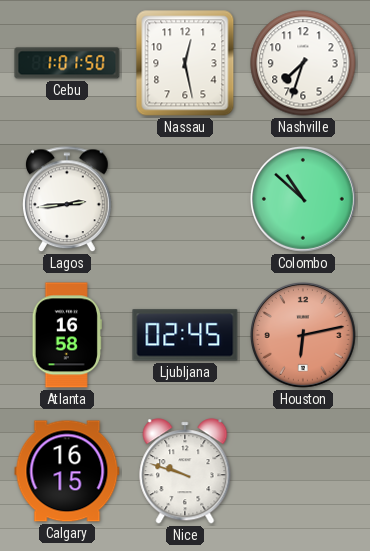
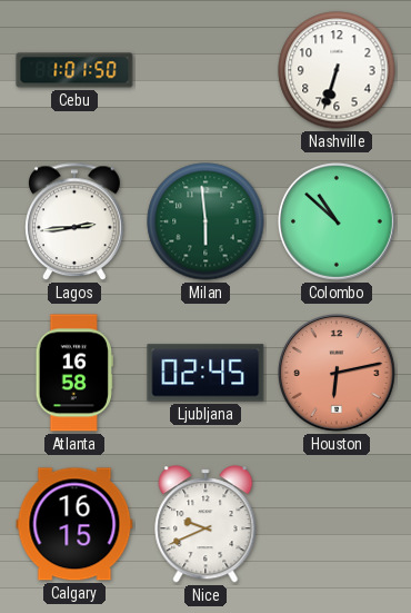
Nassau: 12:28 -> none (185, 63)
Nashville: 7:33 -> 6:33 (337, 70)
Milan: none -> 5:59 (205, 221)
Nice: 9:48 -> 9:41 (205, 524)
